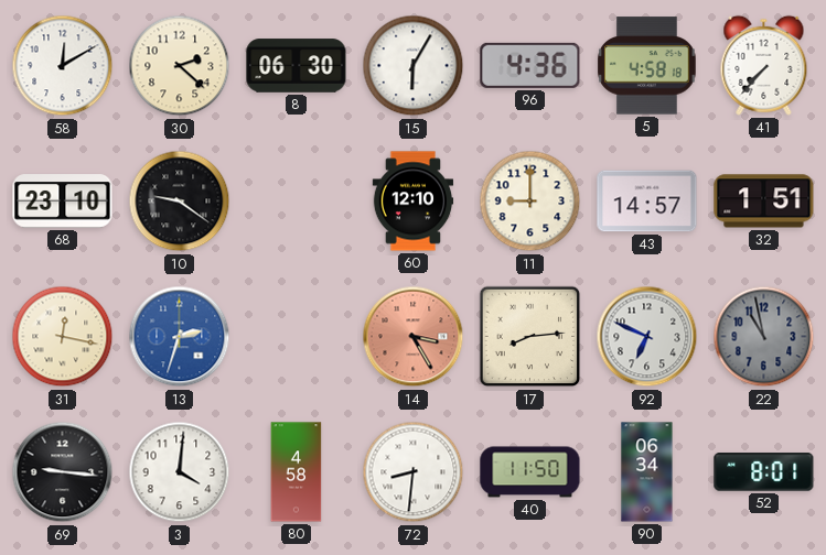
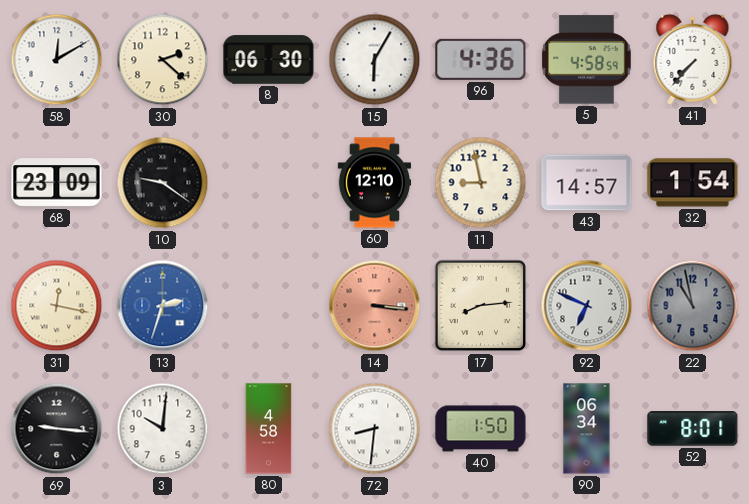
5: 4:58:18 -> 4:58:59 (587, 60)
68: 23:10 -> 23:09 (57, 183)
11: 9:00 -> 8:58 (481, 183)
32: 1:51 -> 1:54 (693, 183)
14: 3:25 -> 3:16 (375, 306)
3: 4:01 -> 10:01 (163, 429)
40: 11:50 -> 1:50 (481, 429)
